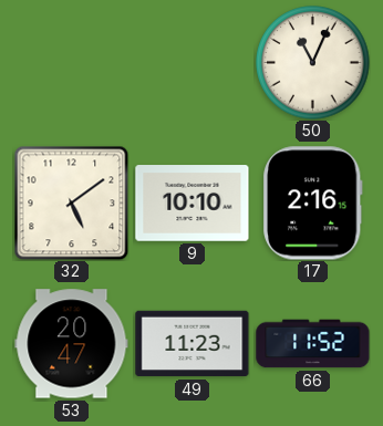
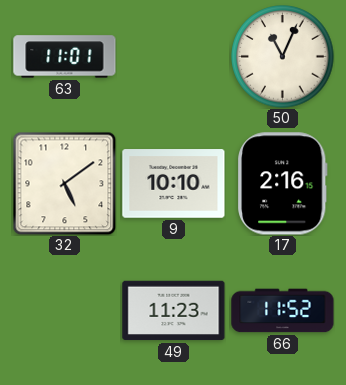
63: none -> 11:01 (65, 57)
53: 20:47 -> none (72, 344)
